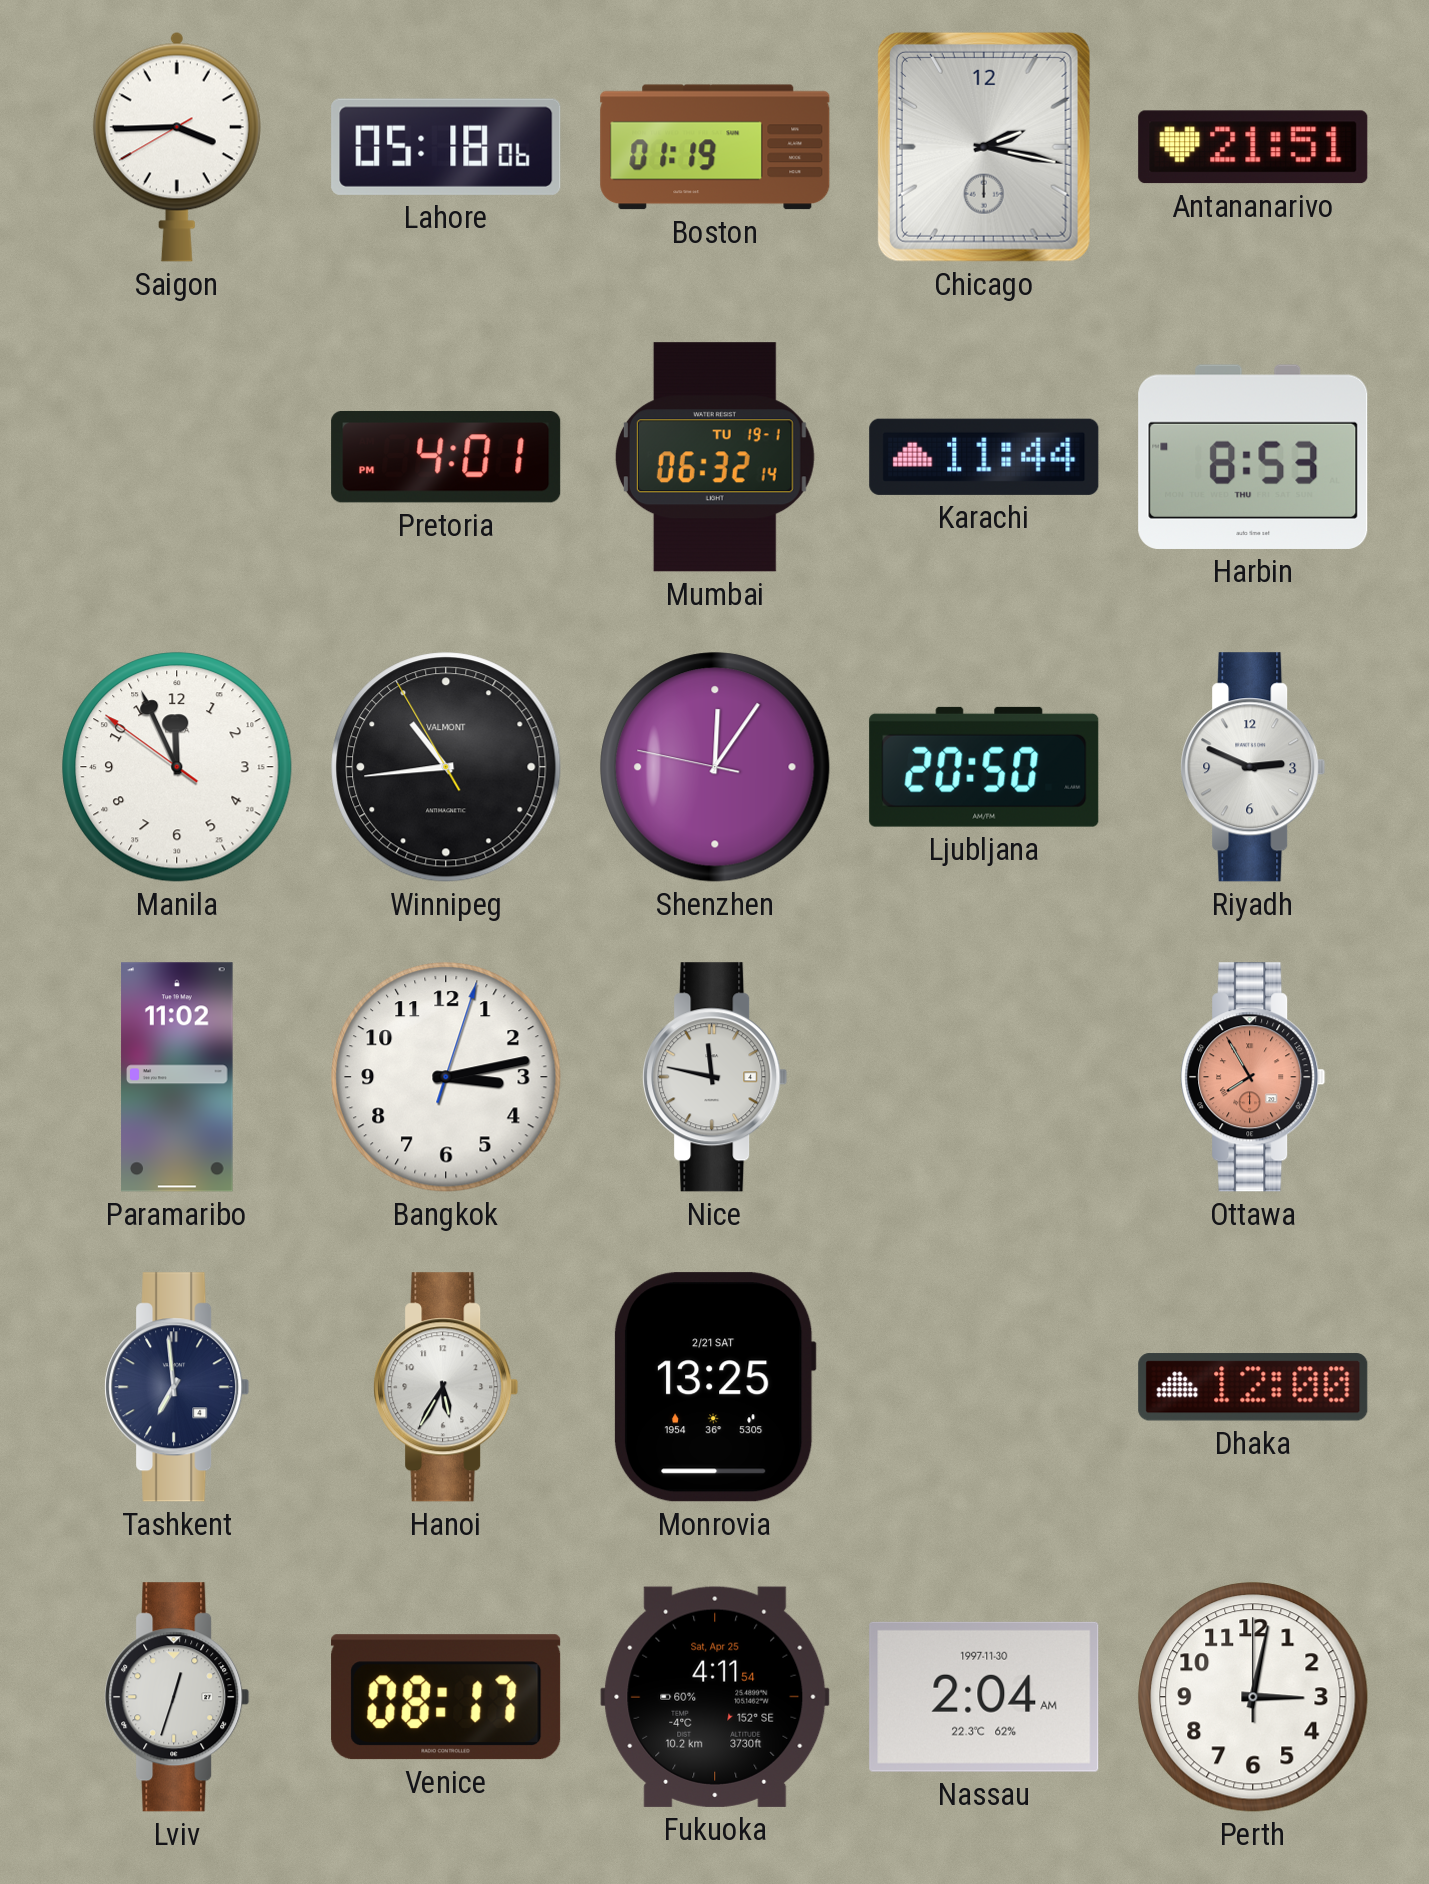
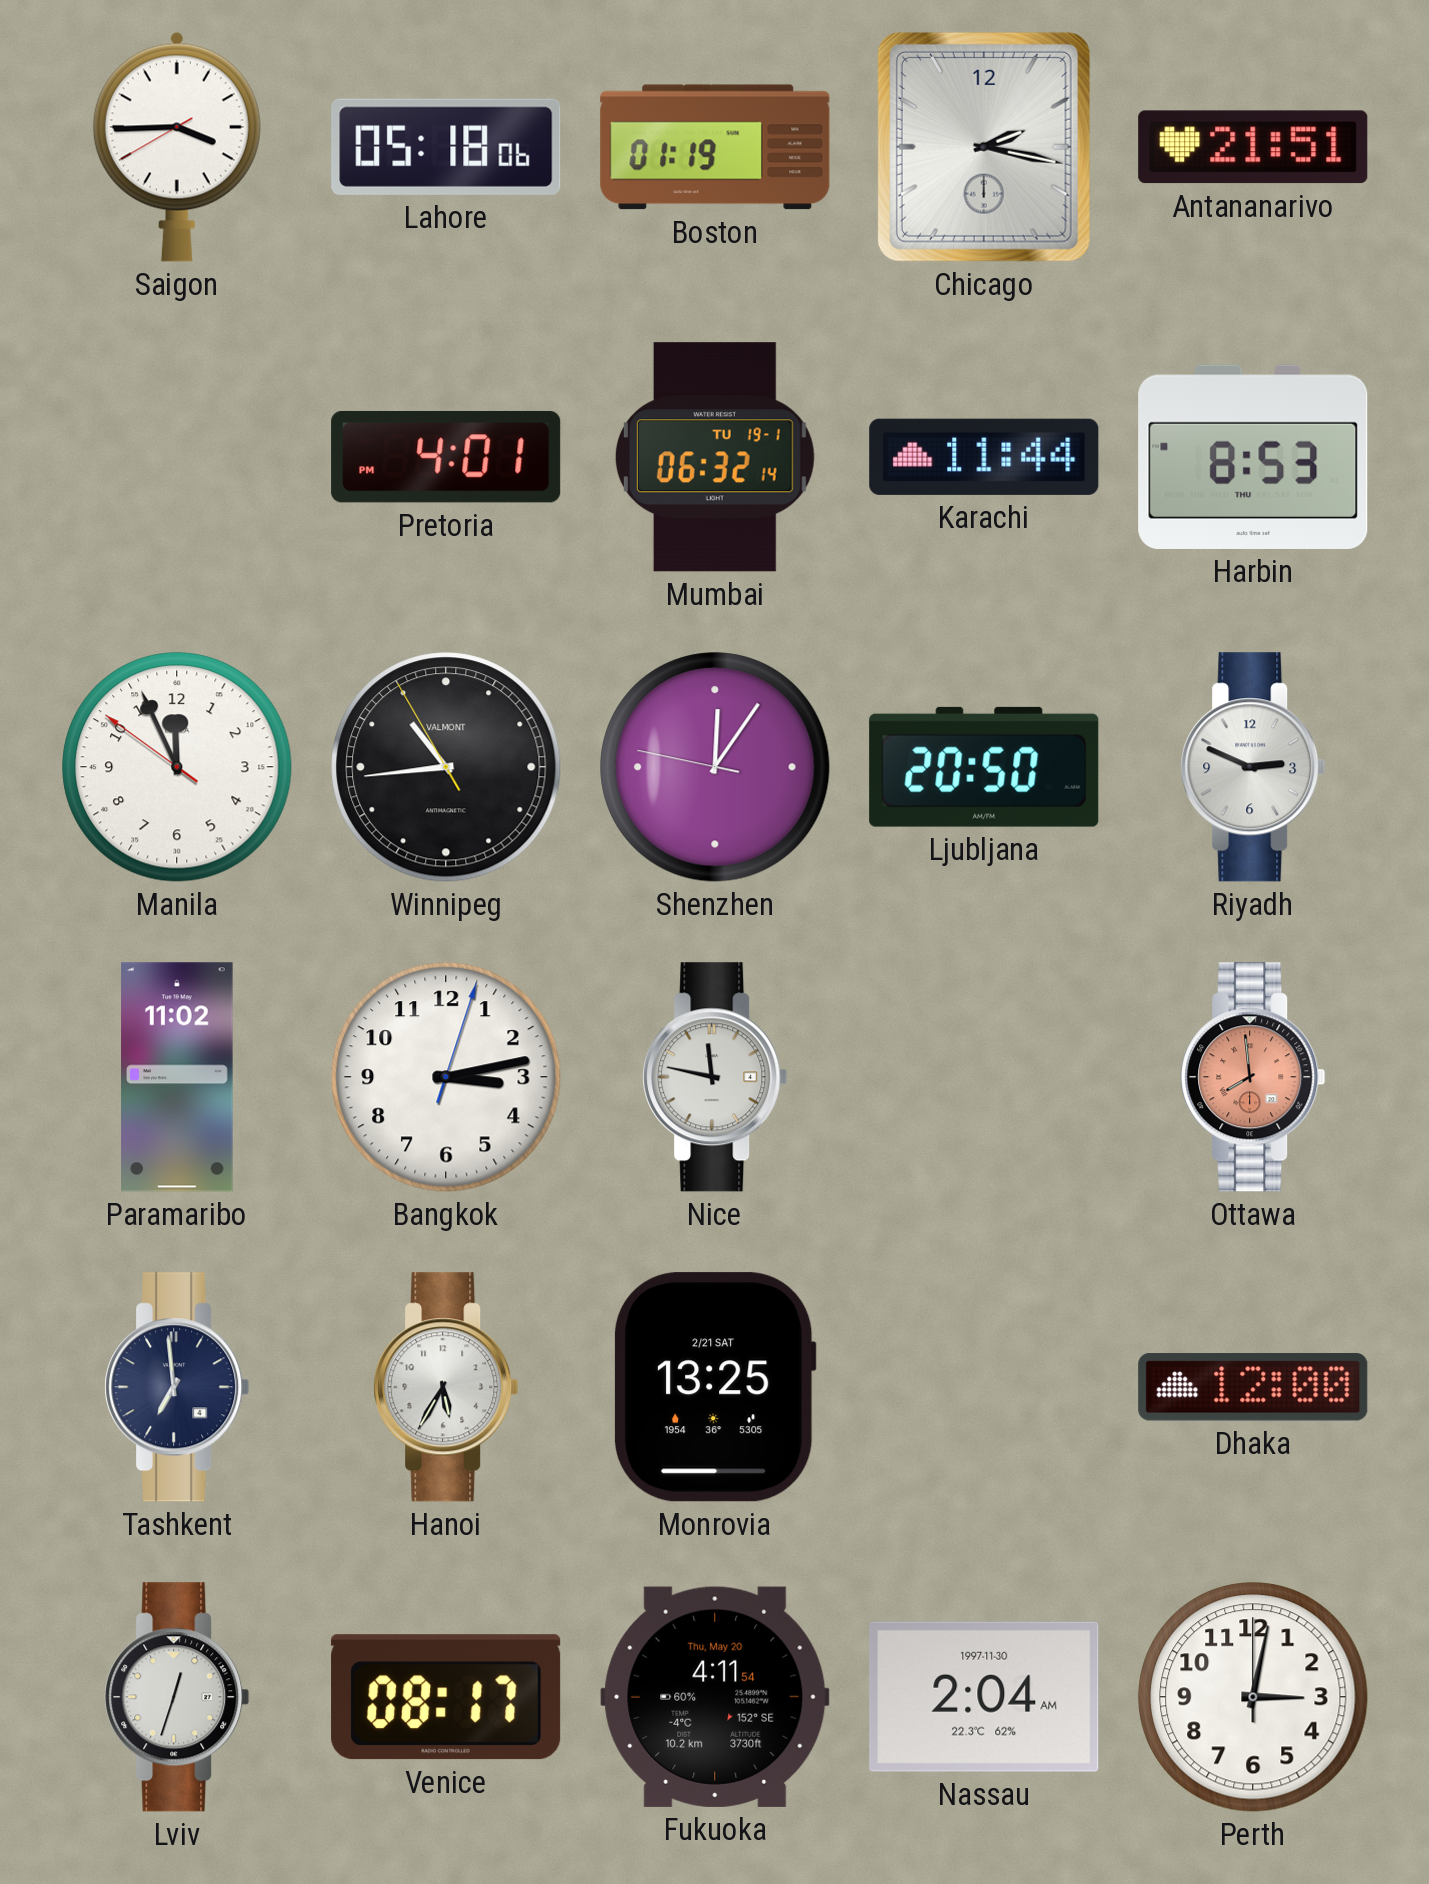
Ottawa: 7:55 -> 7:59 (1253, 1077)
Fukuoka date: Sat, Apr 25 -> Thu, May 20 (715, 1697)
